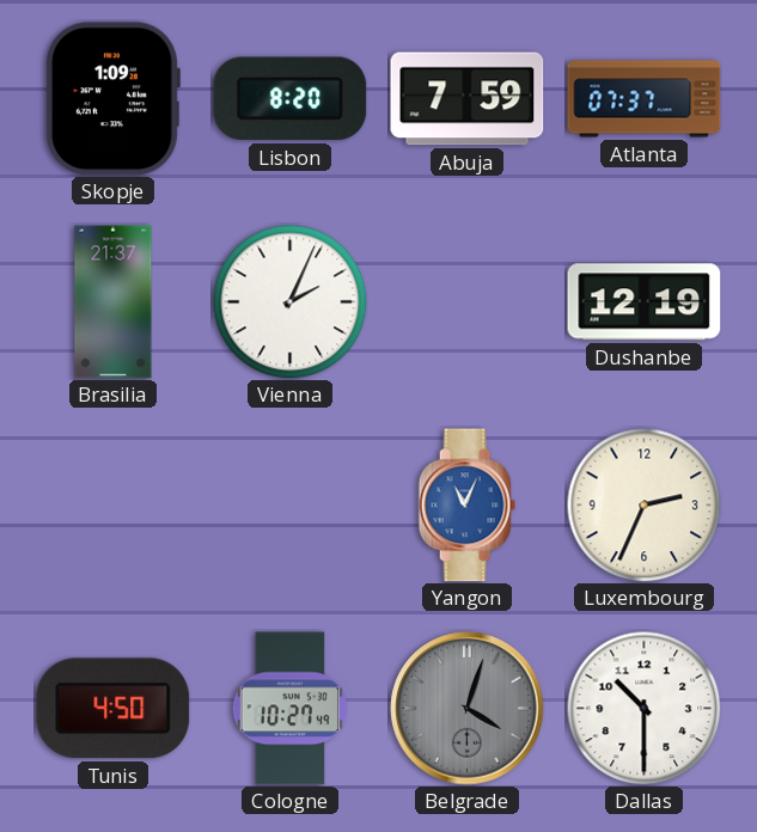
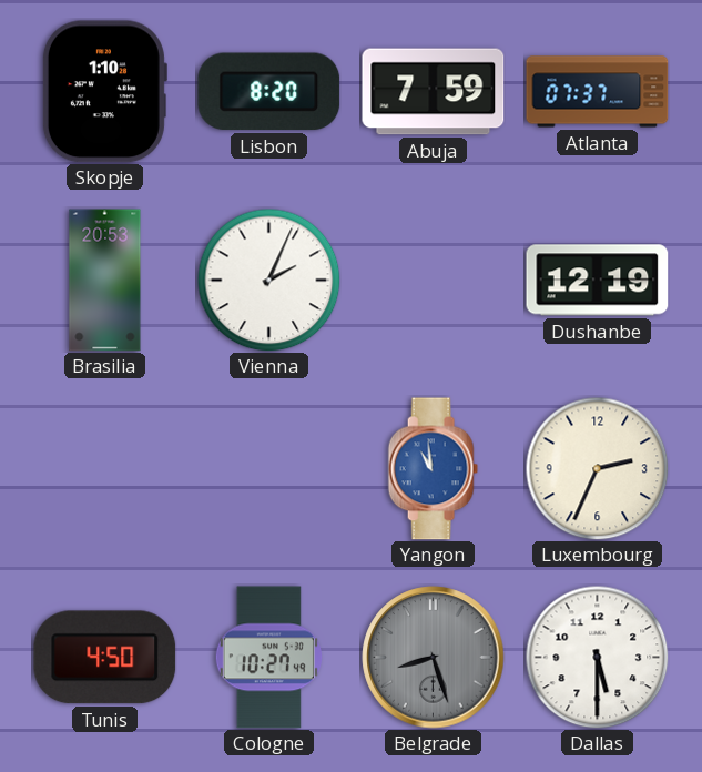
Skopje: 1:09 -> 1:10 (104, 92)
Brasilia: 21:37 -> 20:53 (105, 281)
Yangon: 11:04 -> 10:59 (433, 469)
Belgrade: 4:03 -> 8:27 (434, 658)
Dallas: 10:30 -> 5:30 (597, 657)
